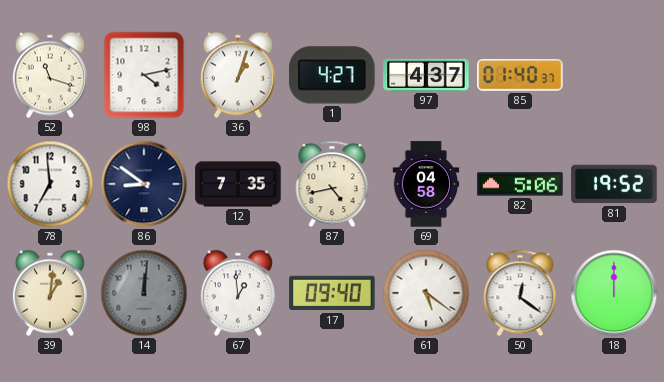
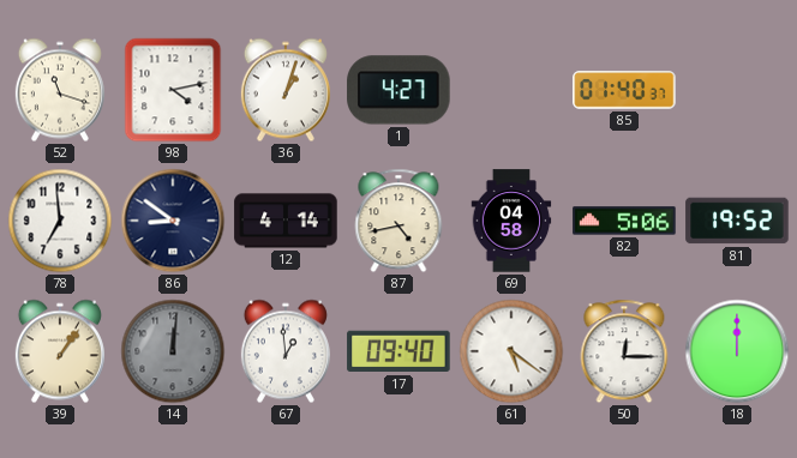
97: 4:37 -> none (426, 75)
12: 7:35 -> 4:14 (286, 221)
39: 1:01 -> 1:06 (60, 351)
50: 12:21 -> 12:15 (624, 351)
